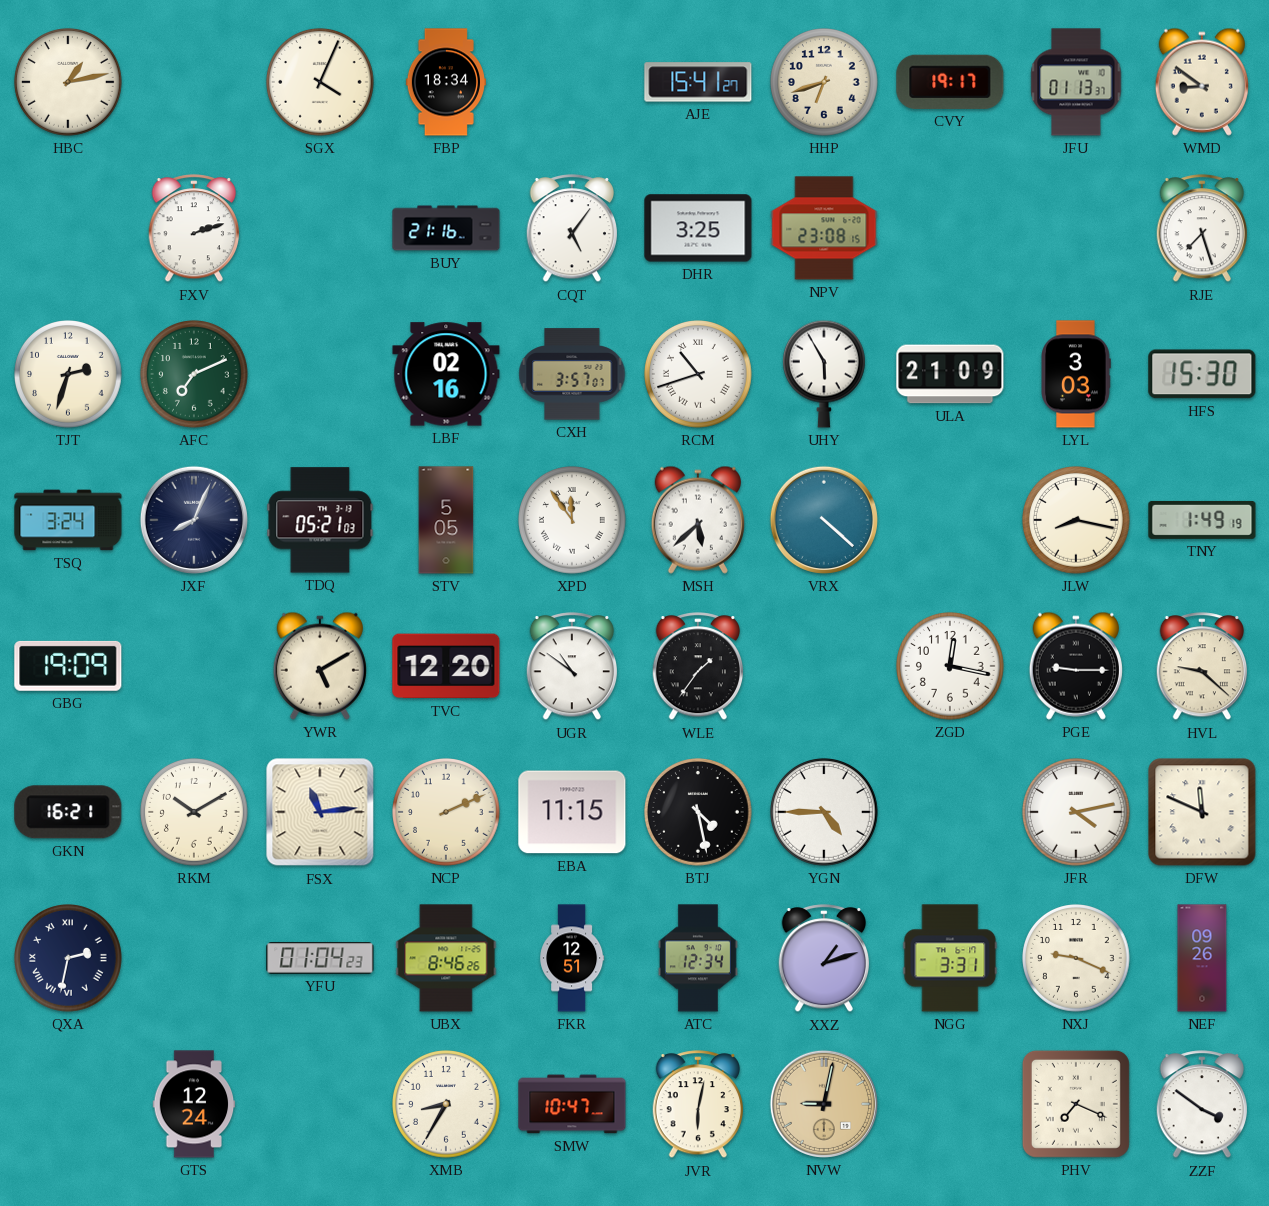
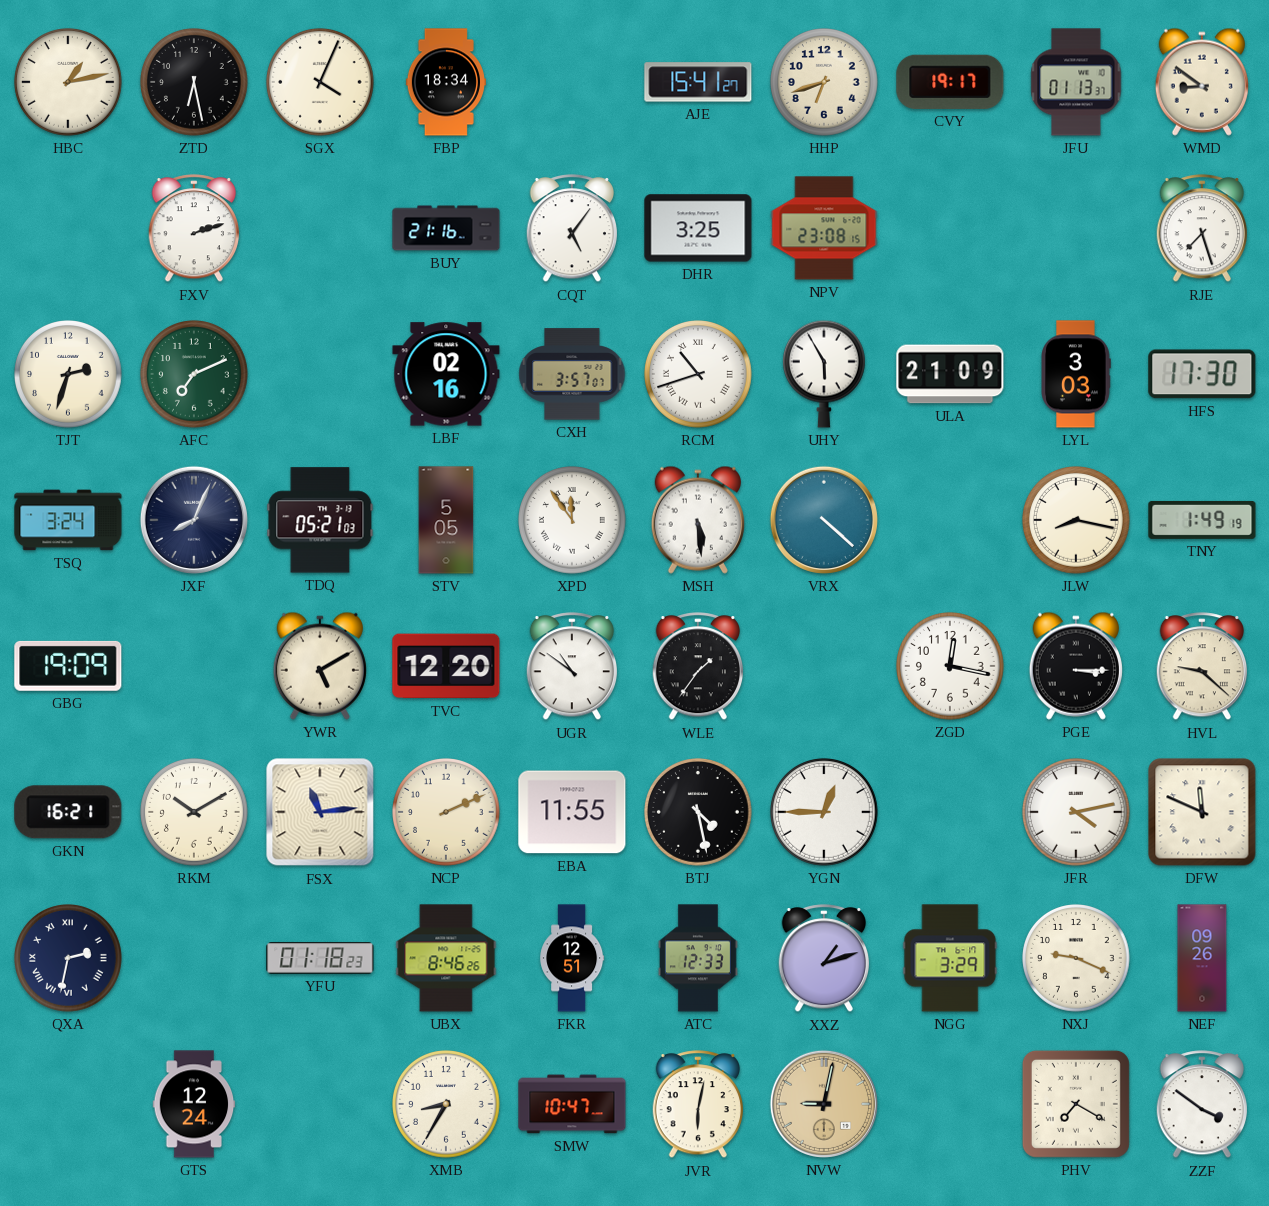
ZTD: none -> 6:28 (195, 83)
HFS: 15:30 -> 17:30 (1202, 374)
MSH: 5:38 -> 5:29 (698, 520)
PGE: 9:15 -> 3:15 (1076, 666)
EBA: 11:15 -> 11:55 (572, 812)
YGN: 4:45 -> 12:45 (825, 813)
YFU: 01:04 -> 01:18 (320, 958)
ATC: 12:34 -> 12:33 (698, 958)
NGG: 3:31 -> 3:29 (950, 958)
PHV: 7:19 -> 7:20 (1076, 1104)
